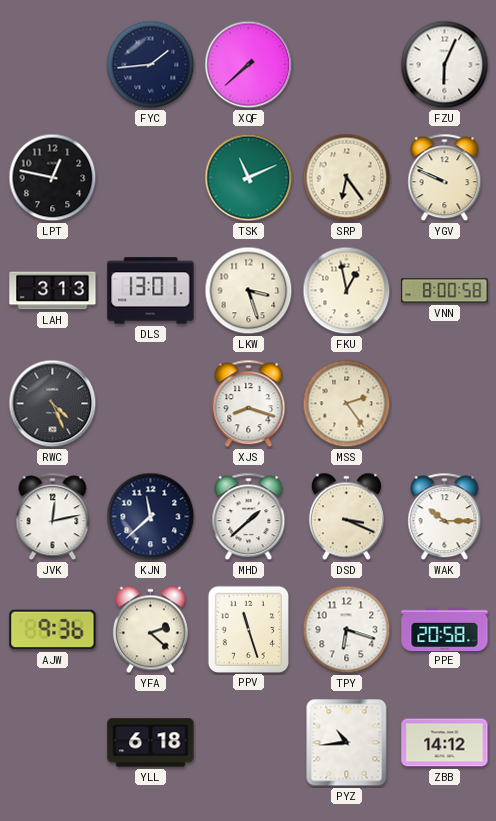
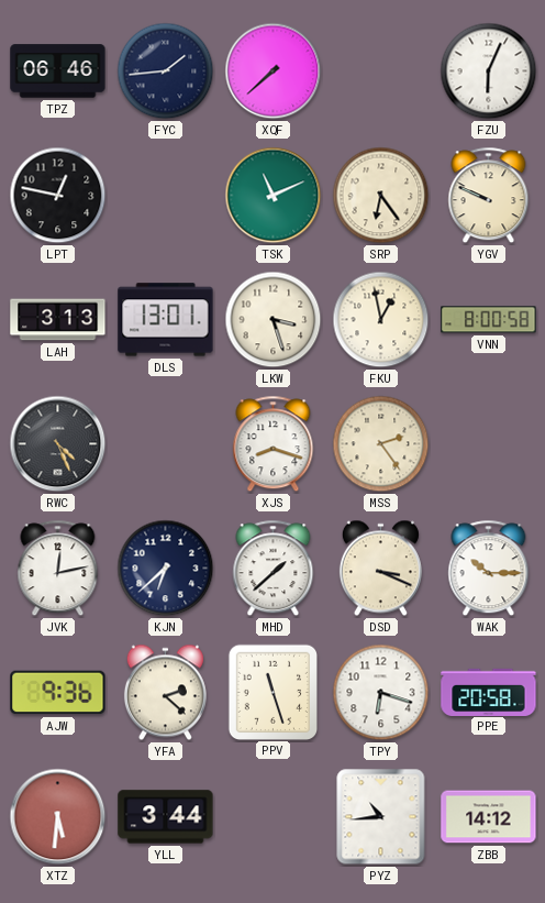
TPZ: none -> 06:46 (58, 71)
KJN: 11:38 -> 6:38 (166, 569)
XTZ: none -> 5:31 (58, 817)
YLL: 6:18 -> 3:44 (166, 817)
